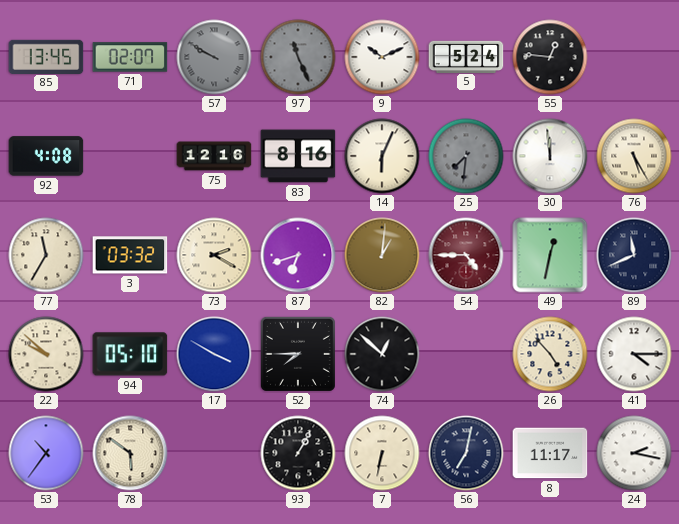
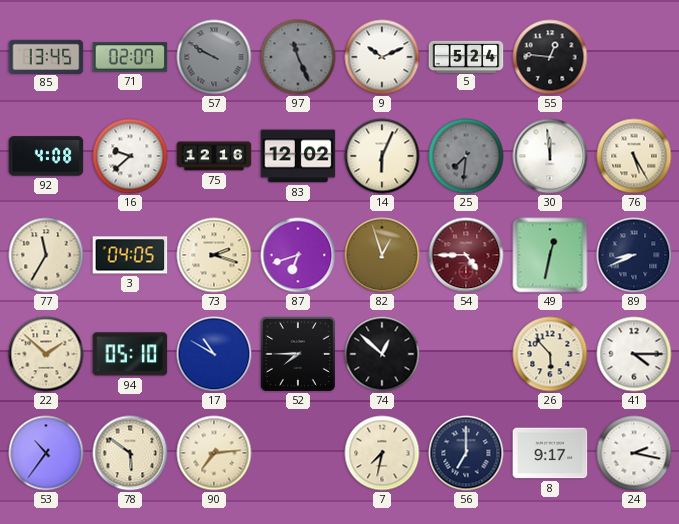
16: none -> 9:38 (130, 156)
83: 8:16 -> 12:02 (298, 156)
3: 03:32 -> 04:05 (130, 255)
73: 2:20 -> 2:18 (214, 255)
82: 1:01 -> 12:57 (382, 255)
89: 11:41 -> 8:41 (634, 255)
22: 9:52 -> 1:52 (46, 354)
17: 3:50 -> 10:50 (214, 354)
26: 4:53 -> 5:53 (550, 354)
90: none -> 7:14 (214, 453)
93: 1:05 -> none (298, 453)
7: 6:32 -> 7:32 (382, 453)
56: 7:02 -> 7:00 (466, 453)
8: 11:17 -> 9:17 (550, 453)
